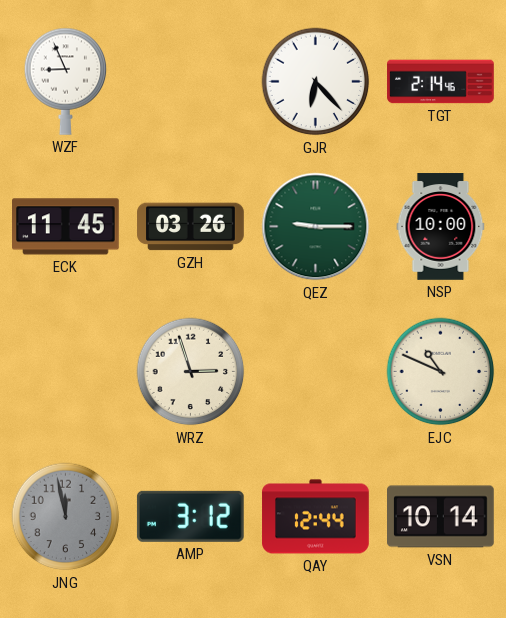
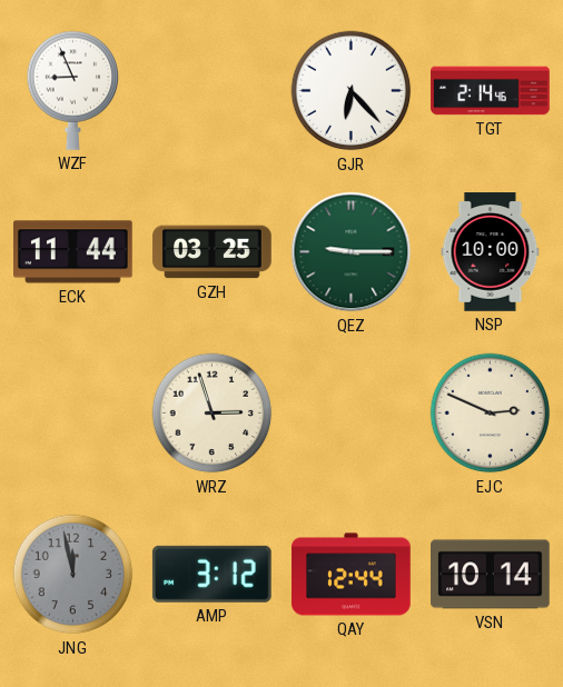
ECK: 11:45 -> 11:44 (73, 252)
GZH: 03:26 -> 03:25 (213, 252)
EJC: 10:49 -> 2:49 (491, 414)
